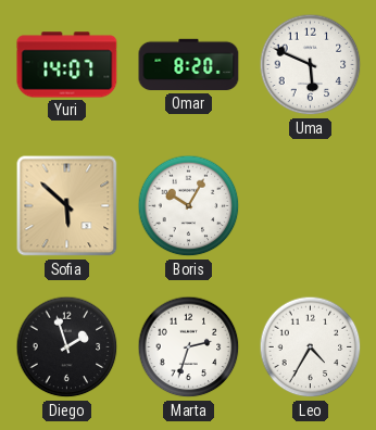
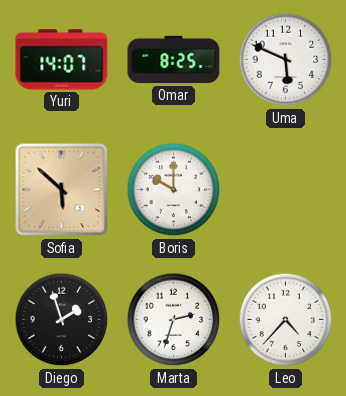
Omar: 8:20 -> 8:25 (174, 60)
Boris: 10:05 -> 10:00 (174, 190)
Leo: 4:35 -> 4:37 (286, 320)
